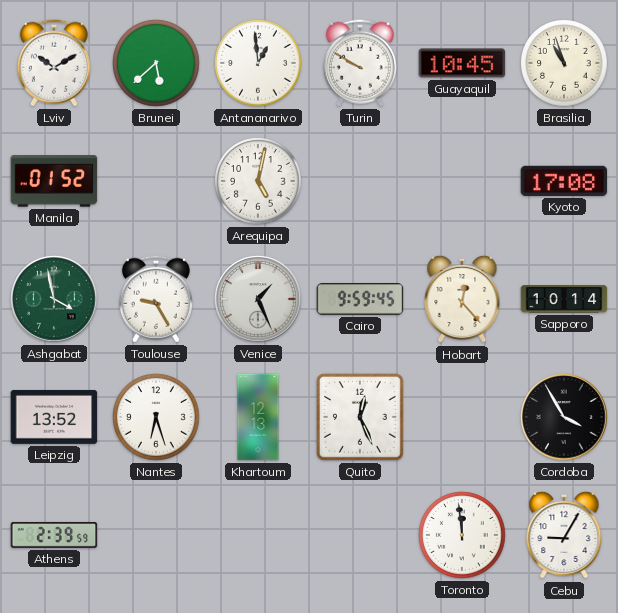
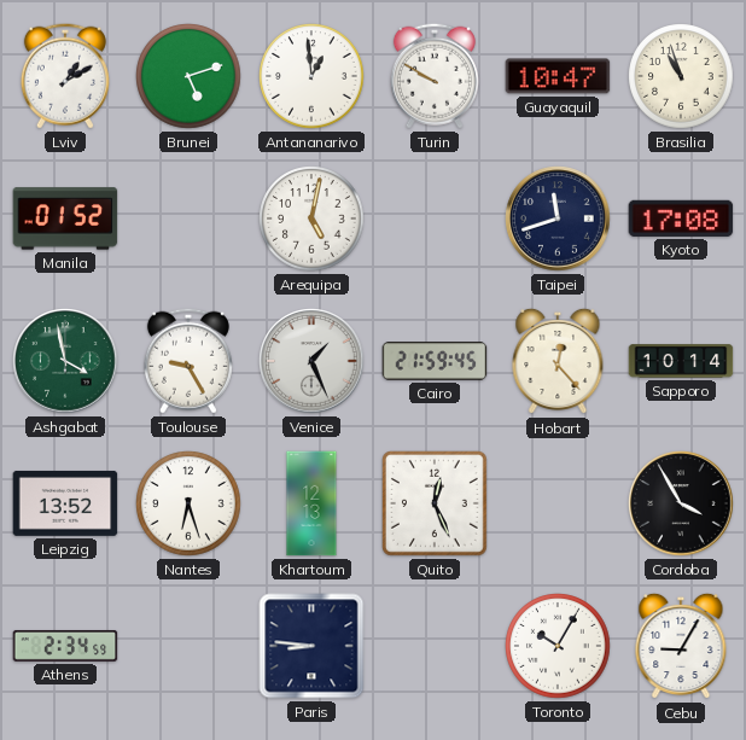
Lviv: 10:10 -> 1:10 (65, 76)
Brunei: 5:38 -> 5:12 (188, 76)
Guayaquil: 10:45 -> 10:47 (558, 76)
Taipei: none -> 11:42 (558, 218)
Cairo: 9:59 -> 21:59 (435, 361)
Athens: 2:39 -> 2:34 (65, 646)
Paris: none -> 8:46 (311, 646)
Toronto: 11:59 -> 10:05 (558, 646)
